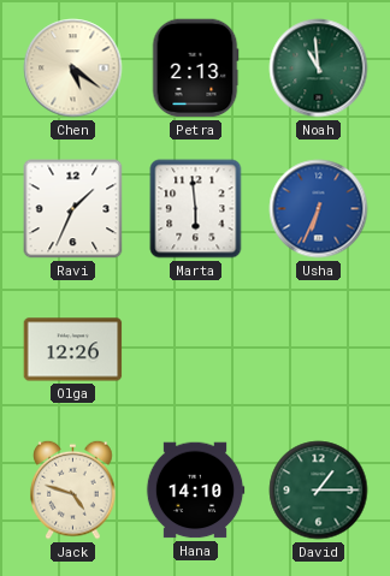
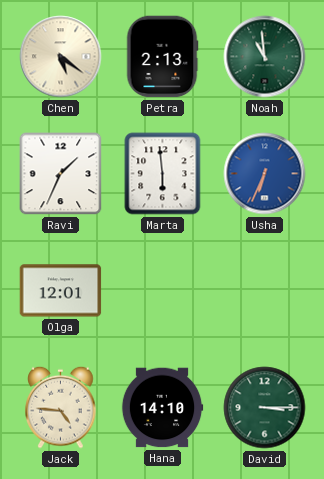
Olga: 12:26 -> 12:01 (61, 291)
Jack: 4:48 -> 4:46 (61, 407)
David: 1:15 -> 3:15 (265, 408)
